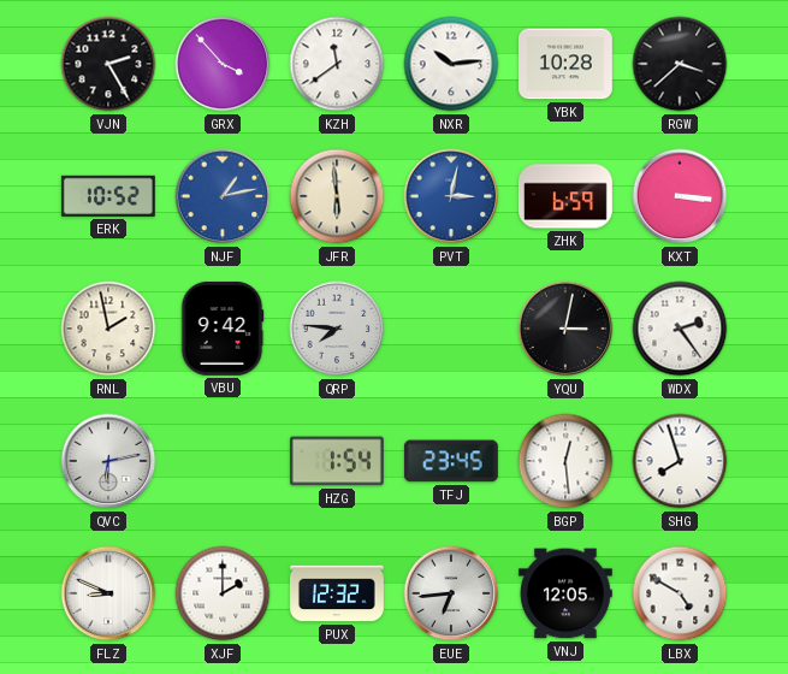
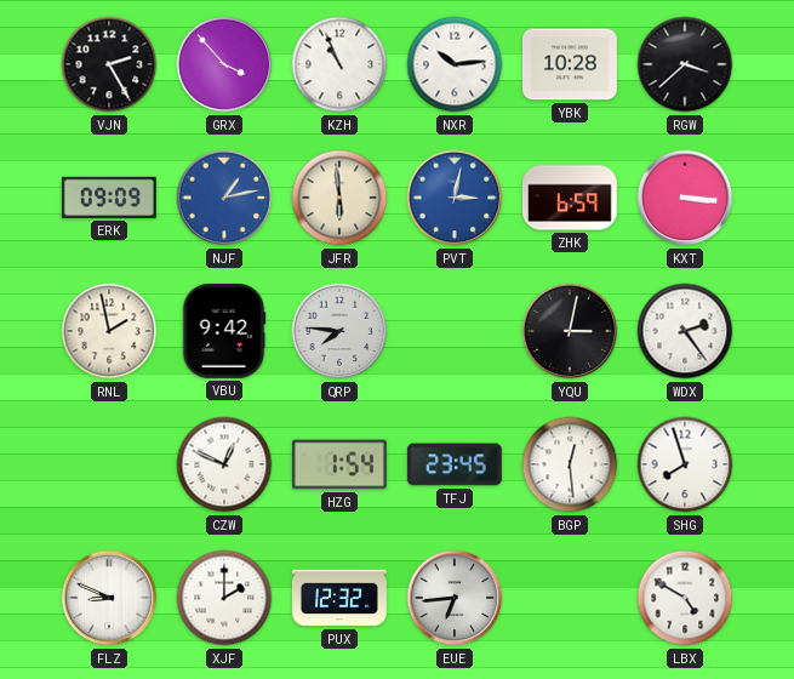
KZH: 11:39 -> 10:56 (339, 64)
ERK: 10:52 -> 09:09 (109, 198)
QVC: 6:13 -> none (108, 461)
CZW: none -> 12:49 (224, 464)
VNJ: 12:05 -> none (565, 593)
